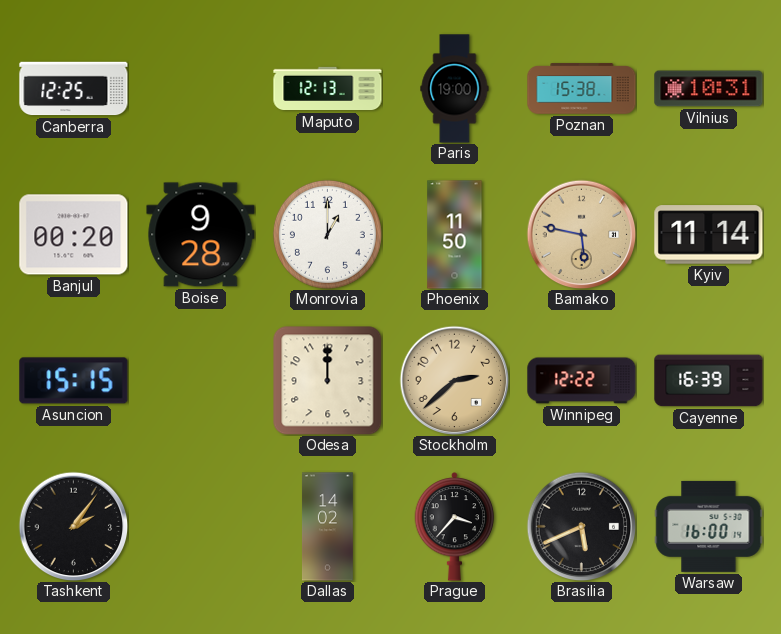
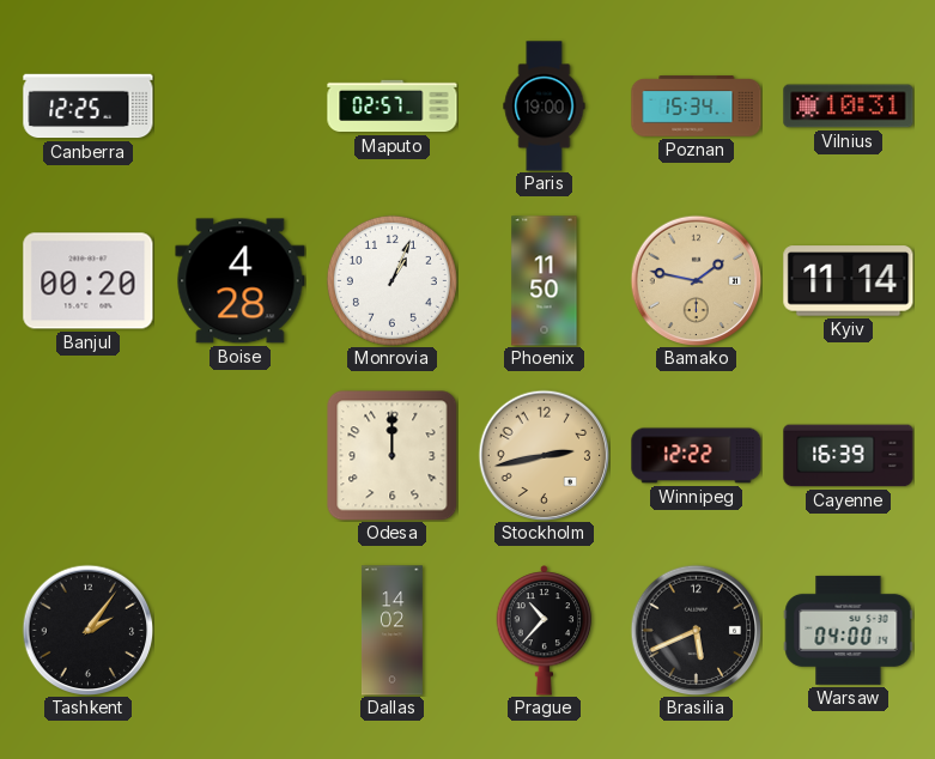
Maputo: 12:13 -> 02:57 (393, 107)
Poznan: 15:38 -> 15:34 (697, 107)
Boise: 9:28 -> 4:28 (241, 281)
Monrovia: 1:00 -> 1:04 (391, 280)
Bamako: 5:47 -> 1:47 (696, 280)
Asuncion: 15:15 -> none (74, 381)
Stockholm: 2:38 -> 2:43 (544, 455)
Prague: 3:37 -> 10:37 (545, 631)
Warsaw: 16:00 -> 04:00 (849, 630)
